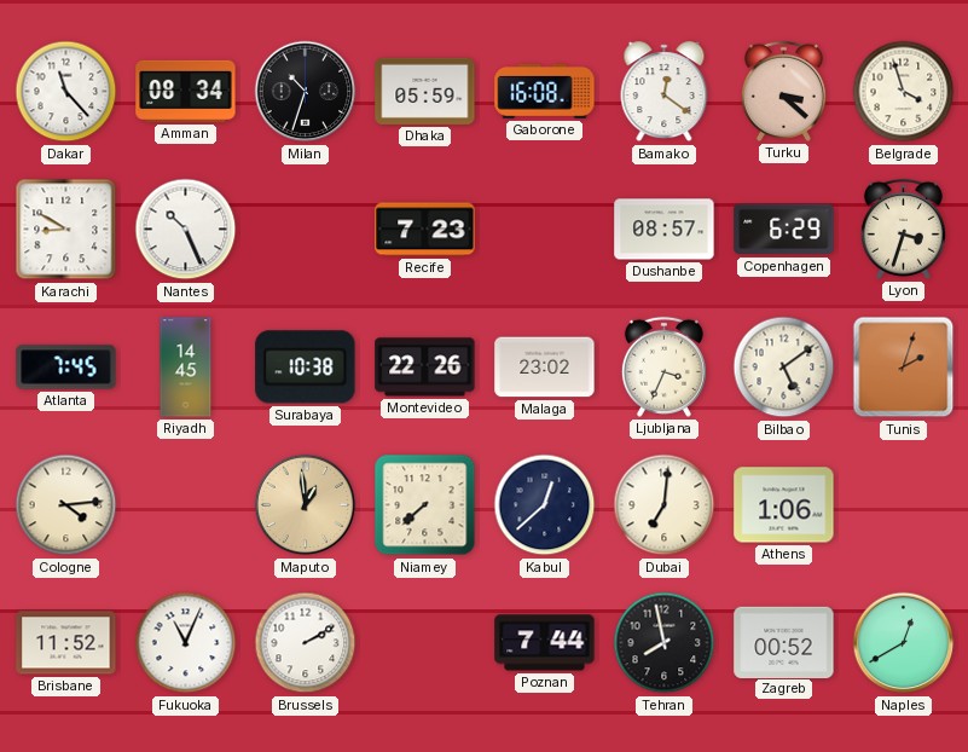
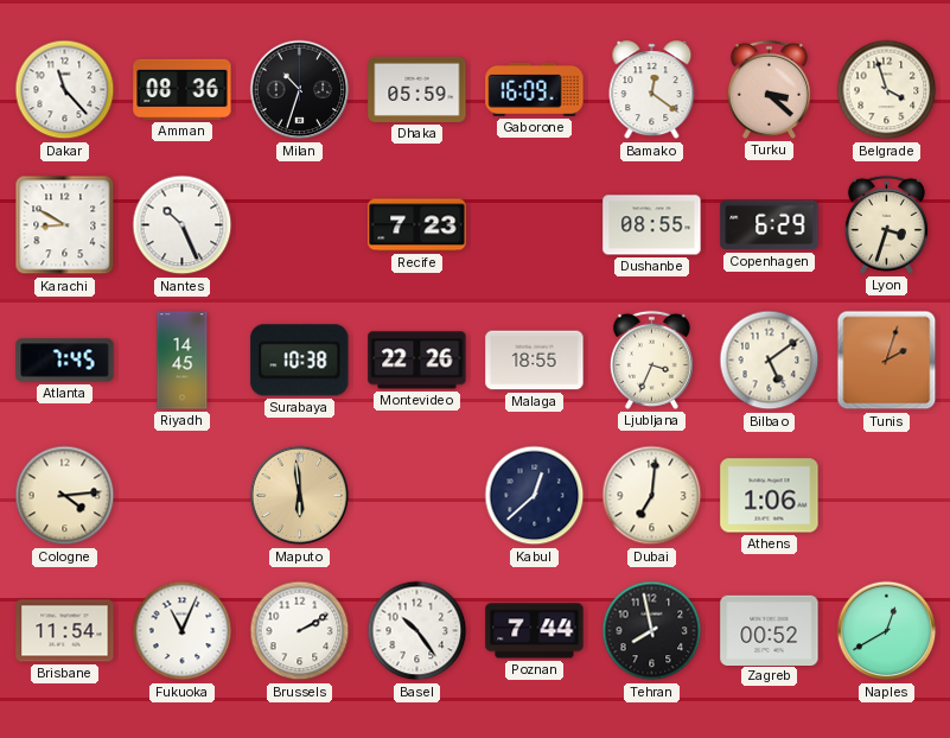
Amman: 08:34 -> 08:36 (183, 89)
Gaborone: 16:08 -> 16:09 (535, 89)
Dushanbe: 08:57 -> 08:55 (652, 225)
Malaga: 23:02 -> 18:55 (535, 361)
Maputo: 12:59 -> 5:59 (300, 496)
Niamey: 7:38 -> none (425, 505)
Brisbane: 11:52 -> 11:54 (65, 631)
Basel: none -> 10:24 (417, 631)
